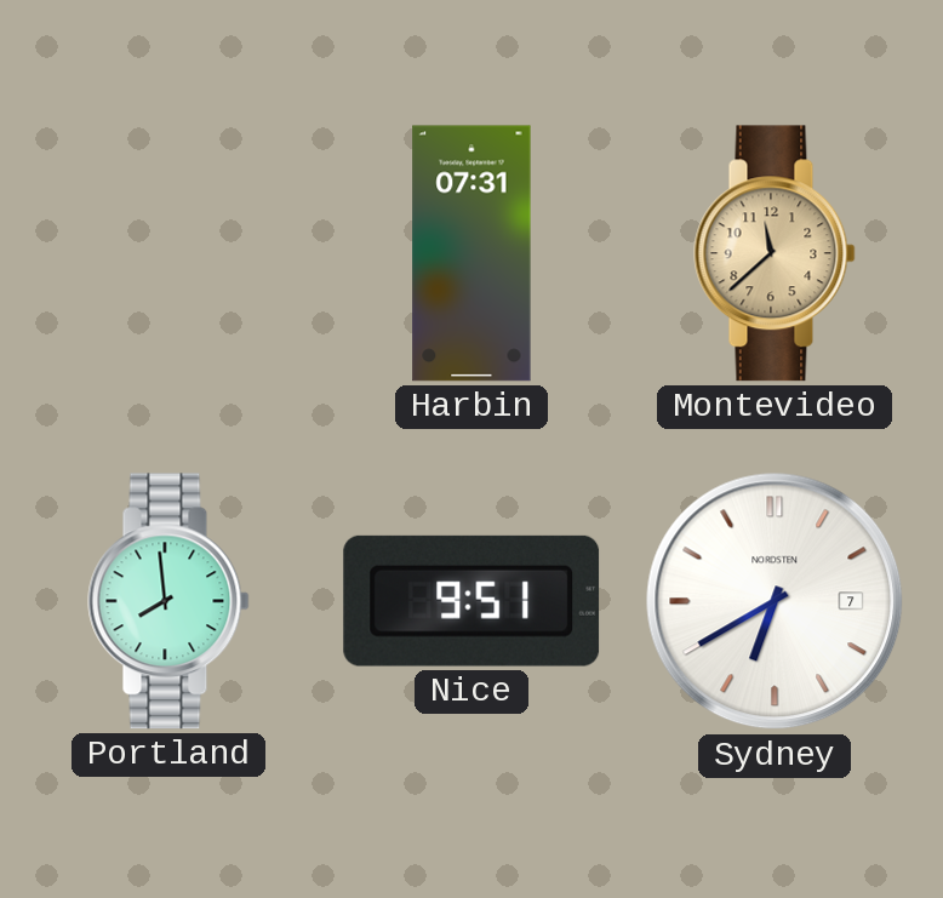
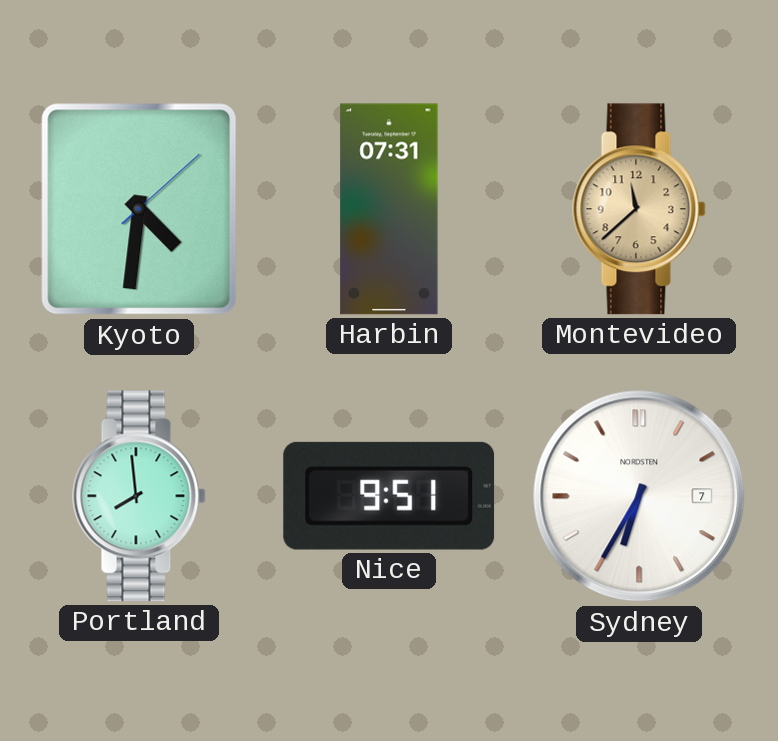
Kyoto: none -> 4:31 (139, 209)
Sydney: 6:40 -> 6:35 (639, 496)
